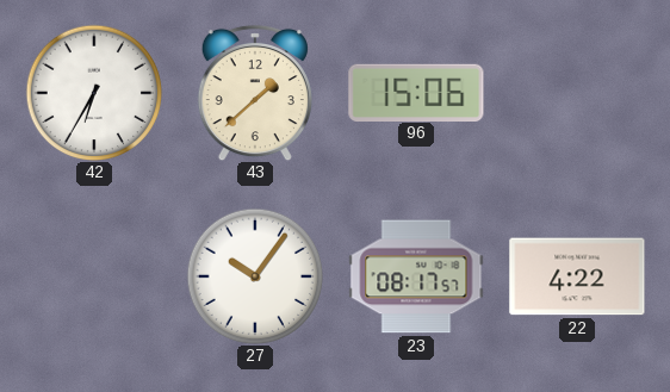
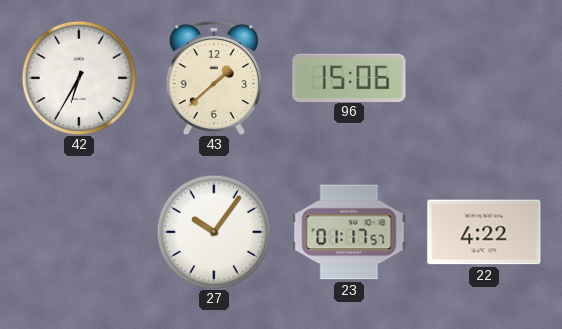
23: 08:17 -> 01:17 (349, 232)
